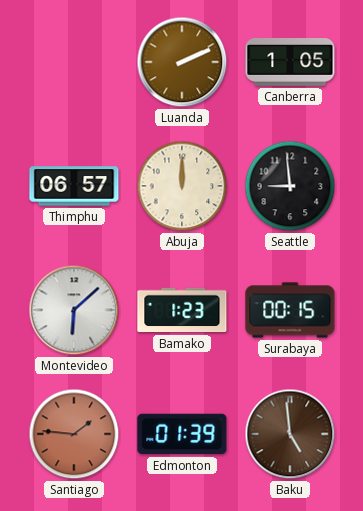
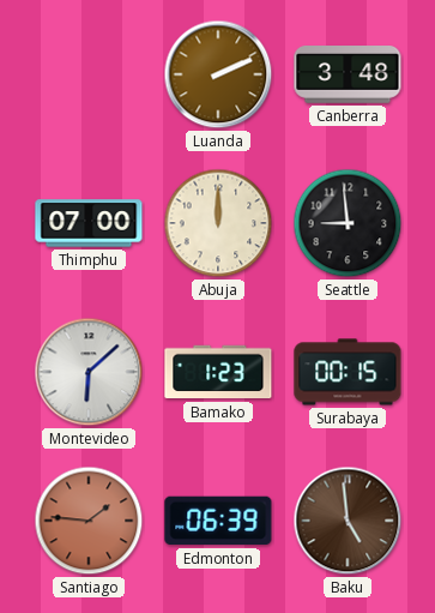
Canberra: 1:05 -> 3:48 (348, 76)
Thimphu: 06:57 -> 07:00 (89, 223)
Edmonton: 01:39 -> 06:39 (218, 521)
